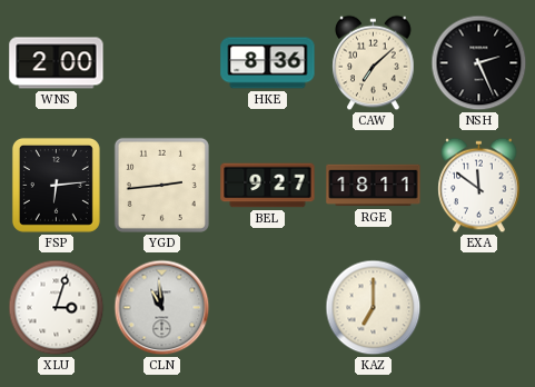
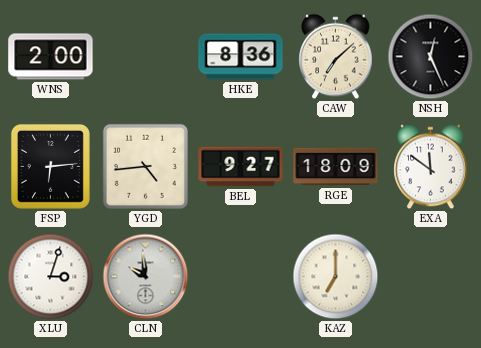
NSH: 2:26 -> 12:26 (431, 57)
YGD: 2:44 -> 4:44 (145, 166)
RGE: 18:11 -> 18:09 (336, 167)
CLN: 10:59 -> 9:59 (146, 277)
